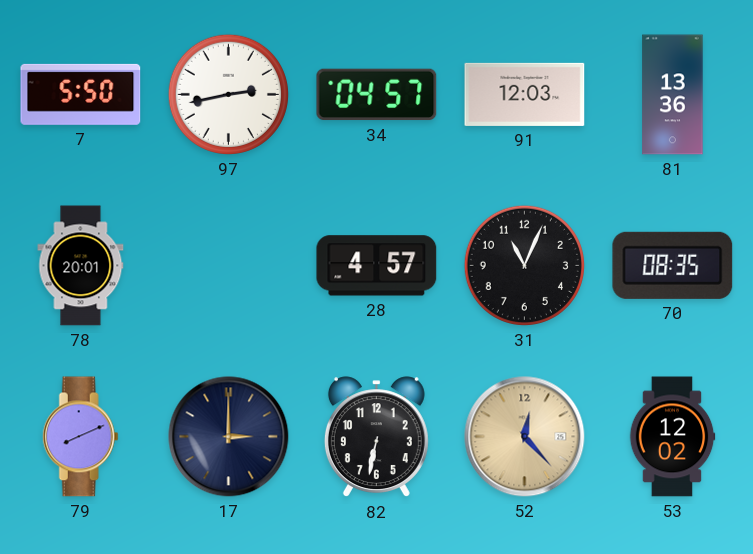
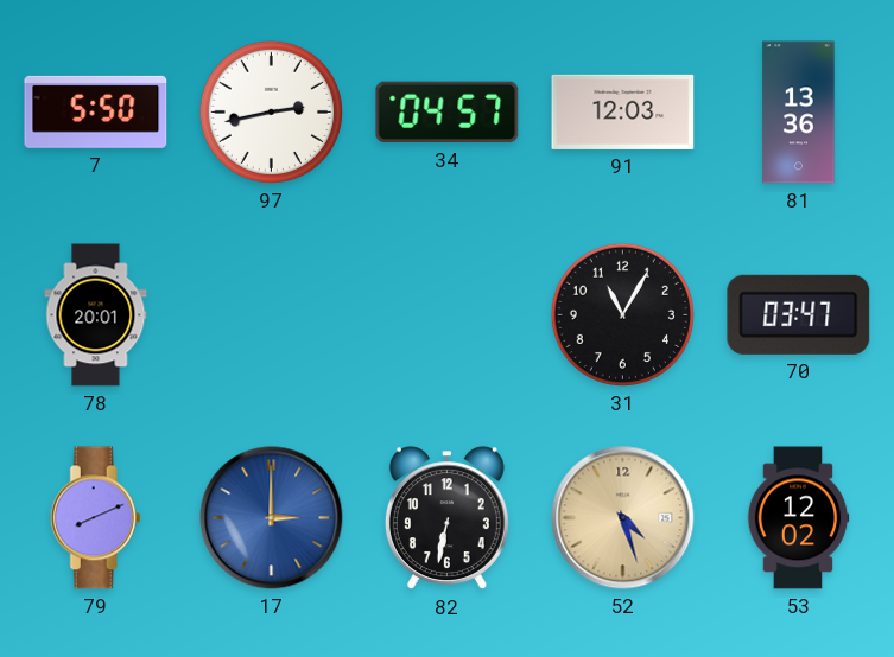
28: 4:57 -> none (377, 266)
31: 11:04 -> 11:05 (622, 314)
70: 08:35 -> 03:47 (799, 314)
17 dial: navy -> blue (272, 518)
52: 12:23 -> 4:27 (623, 518)
